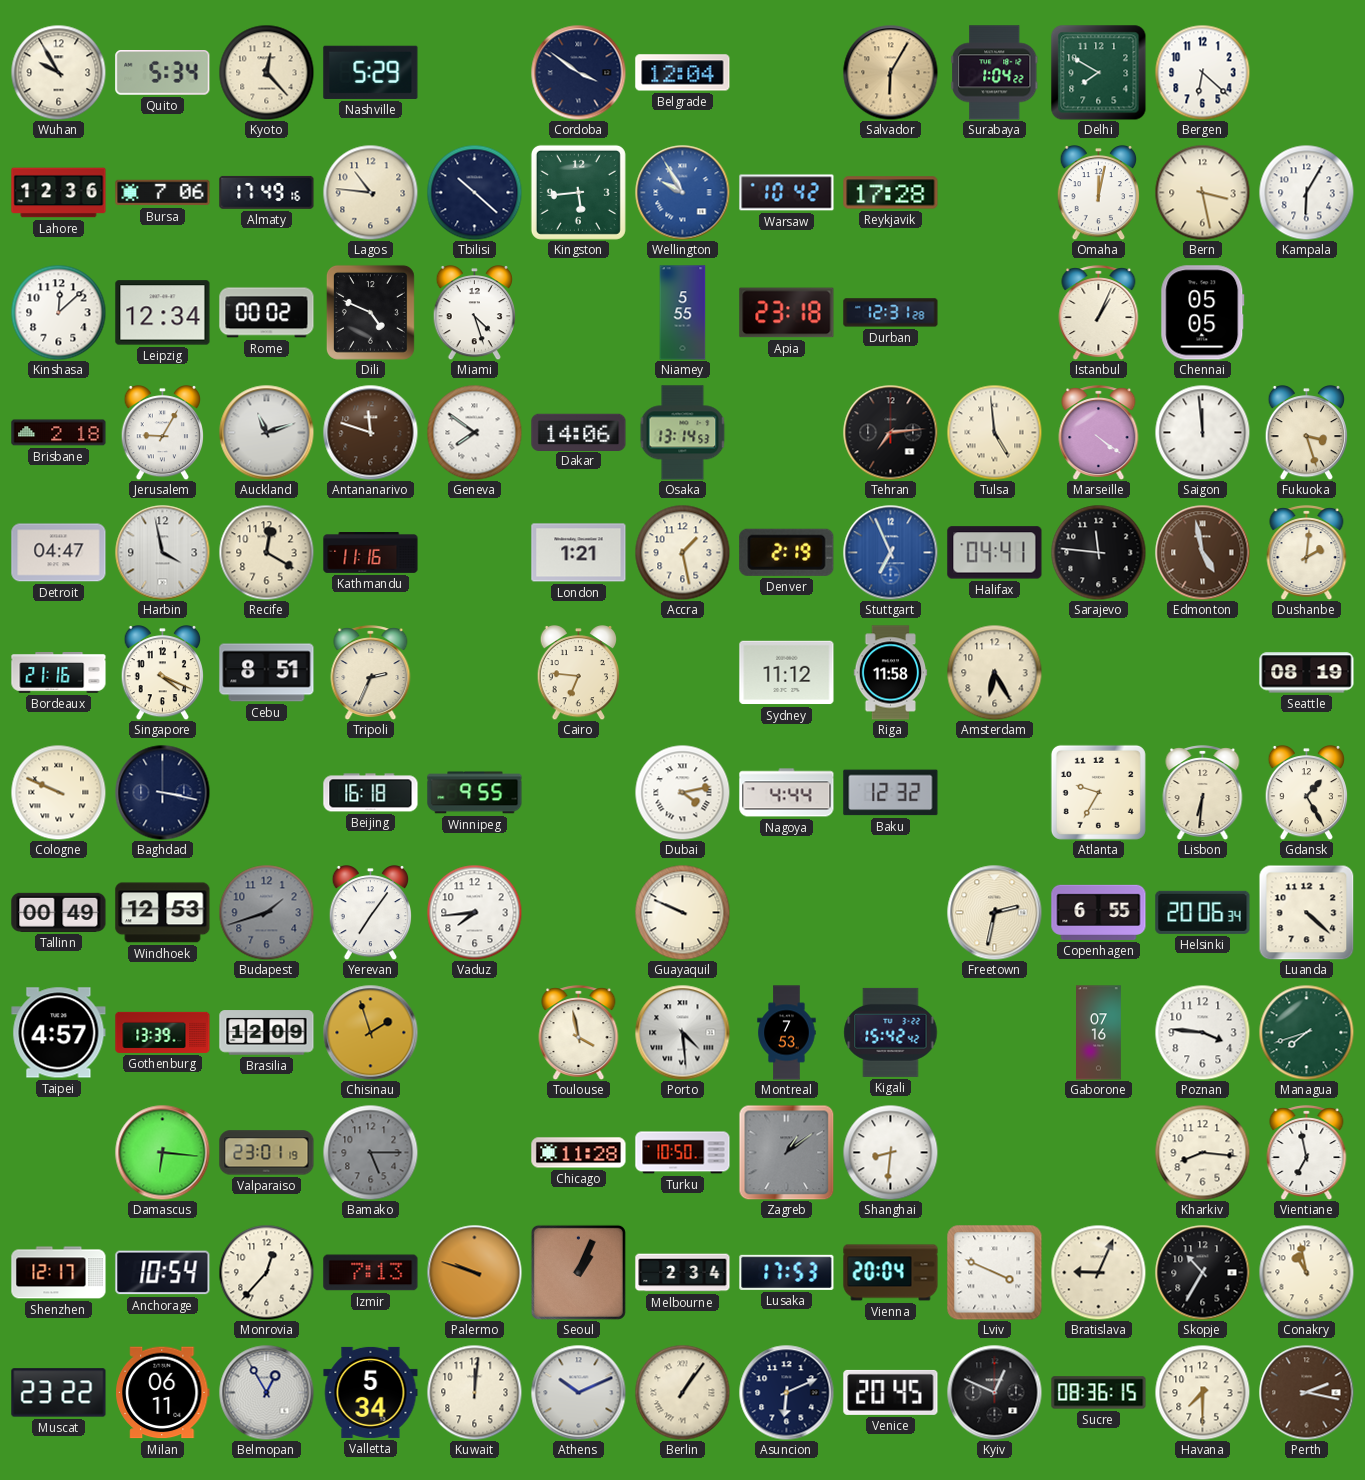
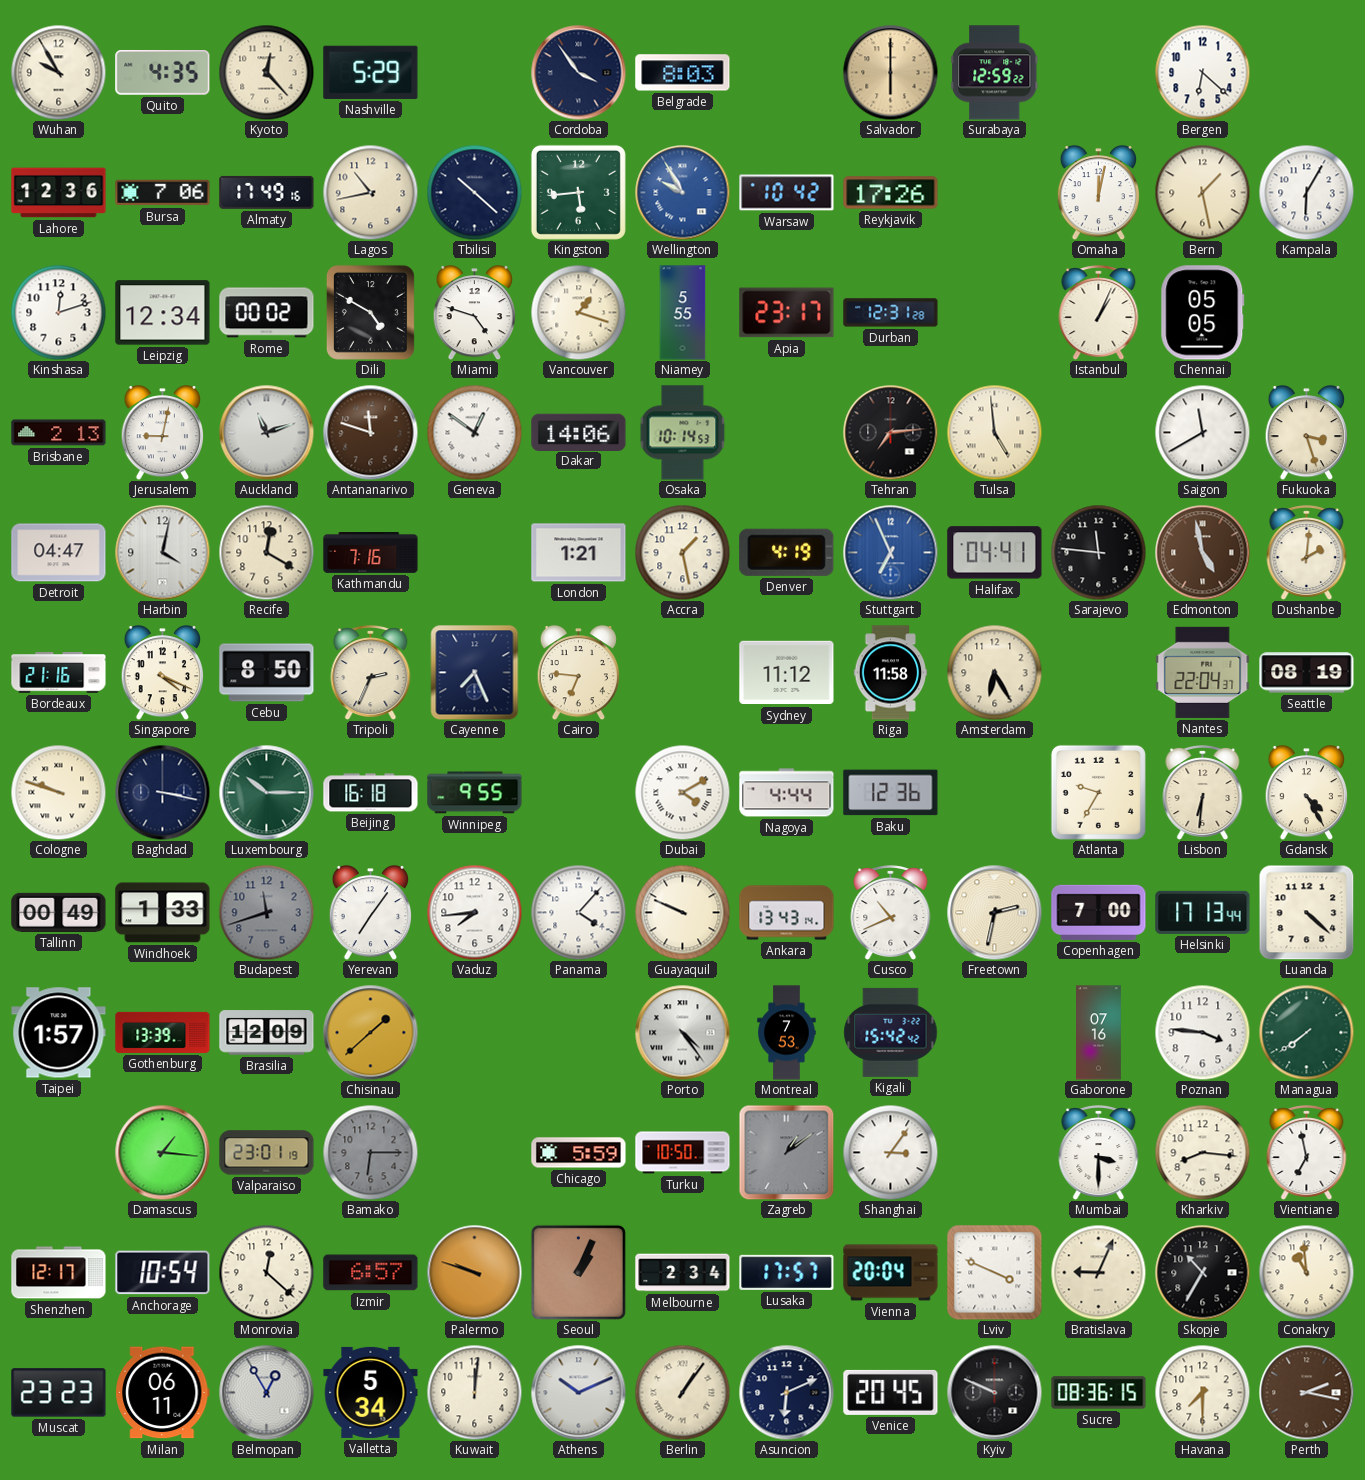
Quito: 5:34 -> 4:35 (163, 73)
Cordoba: 3:51 -> 3:54 (578, 72)
Belgrade: 12:04 -> 8:03 (683, 73)
Salvador: 6:05 -> 6:00 (890, 72)
Surabaya: 1:04 -> 12:59 (995, 73)
Delhi: 7:50 -> none (1099, 73)
Lagos: 10:46 -> 10:43 (370, 192)
Reykjavik: 17:28 -> 17:26 (891, 193)
Bern: 3:28 -> 1:28 (1202, 192)
Kinshasa: 12:08 -> 12:12 (58, 312)
Dili: 4:49 -> 4:50 (370, 312)
Miami: 4:27 -> 4:48 (474, 313)
Vancouver: none -> 1:18 (578, 312)
Apia: 23:18 -> 23:17 (787, 313)
Brisbane: 2:18 -> 2:13 (59, 433)
Jerusalem: 9:05 -> 9:02 (162, 433)
Geneva: 7:51 -> 12:51 (474, 432)
Osaka: 13:14 -> 10:14 (683, 433)
Marseille: 4:21 -> none (1099, 433)
Saigon: 11:59 -> 11:40 (1202, 432)
Harbin: 3:58 -> 4:02 (162, 552)
Kathmandu: 11:16 -> 7:16 (371, 553)
Denver: 2:19 -> 4:19 (787, 552)
Cebu: 8:51 -> 8:50 (267, 673)
Cayenne: none -> 7:26 (475, 672)
Nantes: none -> 22:04 (1203, 672)
Cologne: 9:49 -> 9:48 (58, 792)
Luxembourg: none -> 10:15 (266, 792)
Dubai: 4:13 -> 4:10 (682, 792)
Baku: 12:32 -> 12:36 (891, 793)
Gdansk: 1:25 -> 4:25 (1306, 793)
Windhoek: 12:53 -> 1:33 (163, 913)
Budapest: 1:42 -> 11:42 (266, 912)
Panama: none -> 4:07 (578, 912)
Ankara: none -> 13:43 (787, 913)
Cusco: none -> 10:41 (891, 913)
Copenhagen: 6:55 -> 7:00 (1099, 912)
Helsinki: 20:06 -> 17:13 (1203, 912)
Taipei: 4:57 -> 1:57 (59, 1033)
Chisinau: 1:57 -> 1:38 (370, 1032)
Toulouse: 3:58 -> none (579, 1033)
Porto: 4:29 -> 4:24 (682, 1032)
Managua: 7:42 -> 7:39 (1306, 1032)
Damascus: 6:16 -> 1:16 (162, 1152)
Bamako: 5:15 -> 6:15 (370, 1152)
Chicago: 11:28 -> 5:59 (579, 1153)
Shanghai: 8:31 -> 3:06 (890, 1152)
Mumbai: none -> 3:30 (1099, 1153)
Monrovia: 12:37 -> 12:22 (266, 1272)
Izmir: 7:13 -> 6:57 (371, 1273)
Lusaka: 17:53 -> 17:57 (787, 1272)
Conakry: 10:58 -> 10:59 (1306, 1272)
Muscat: 23:22 -> 23:23 (59, 1393)
Kyiv: 12:49 -> 9:49 (994, 1392)
